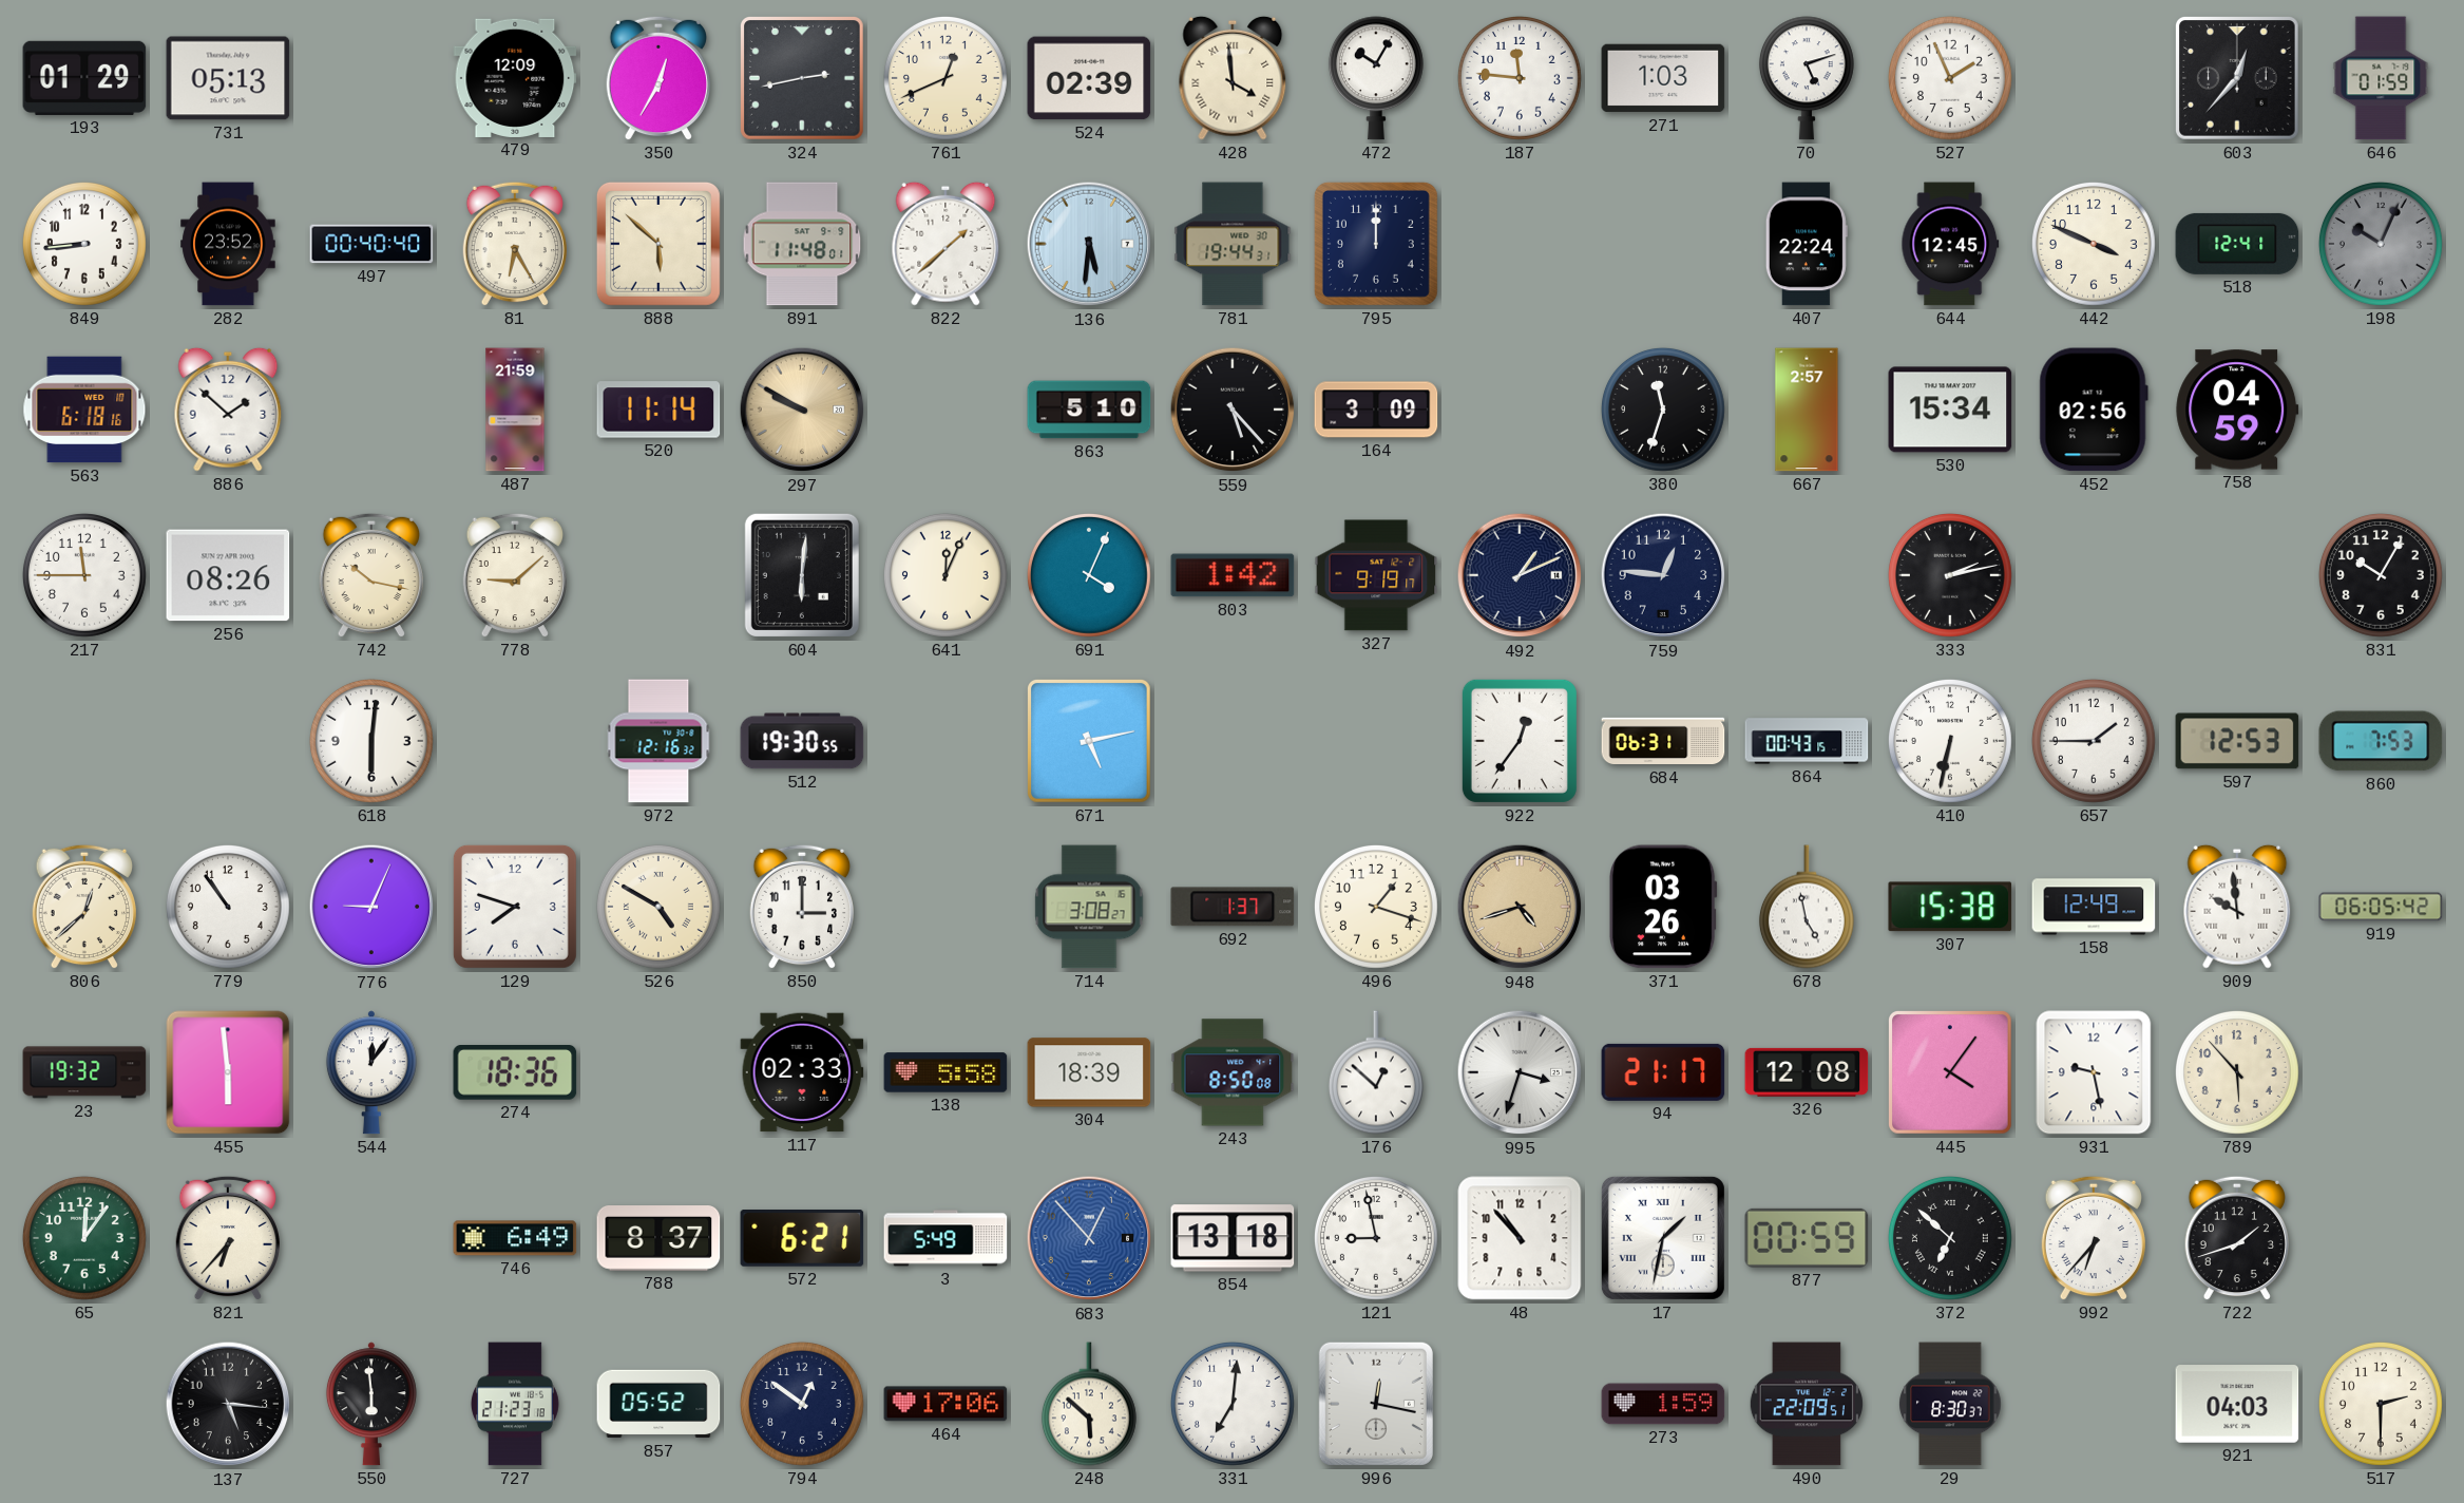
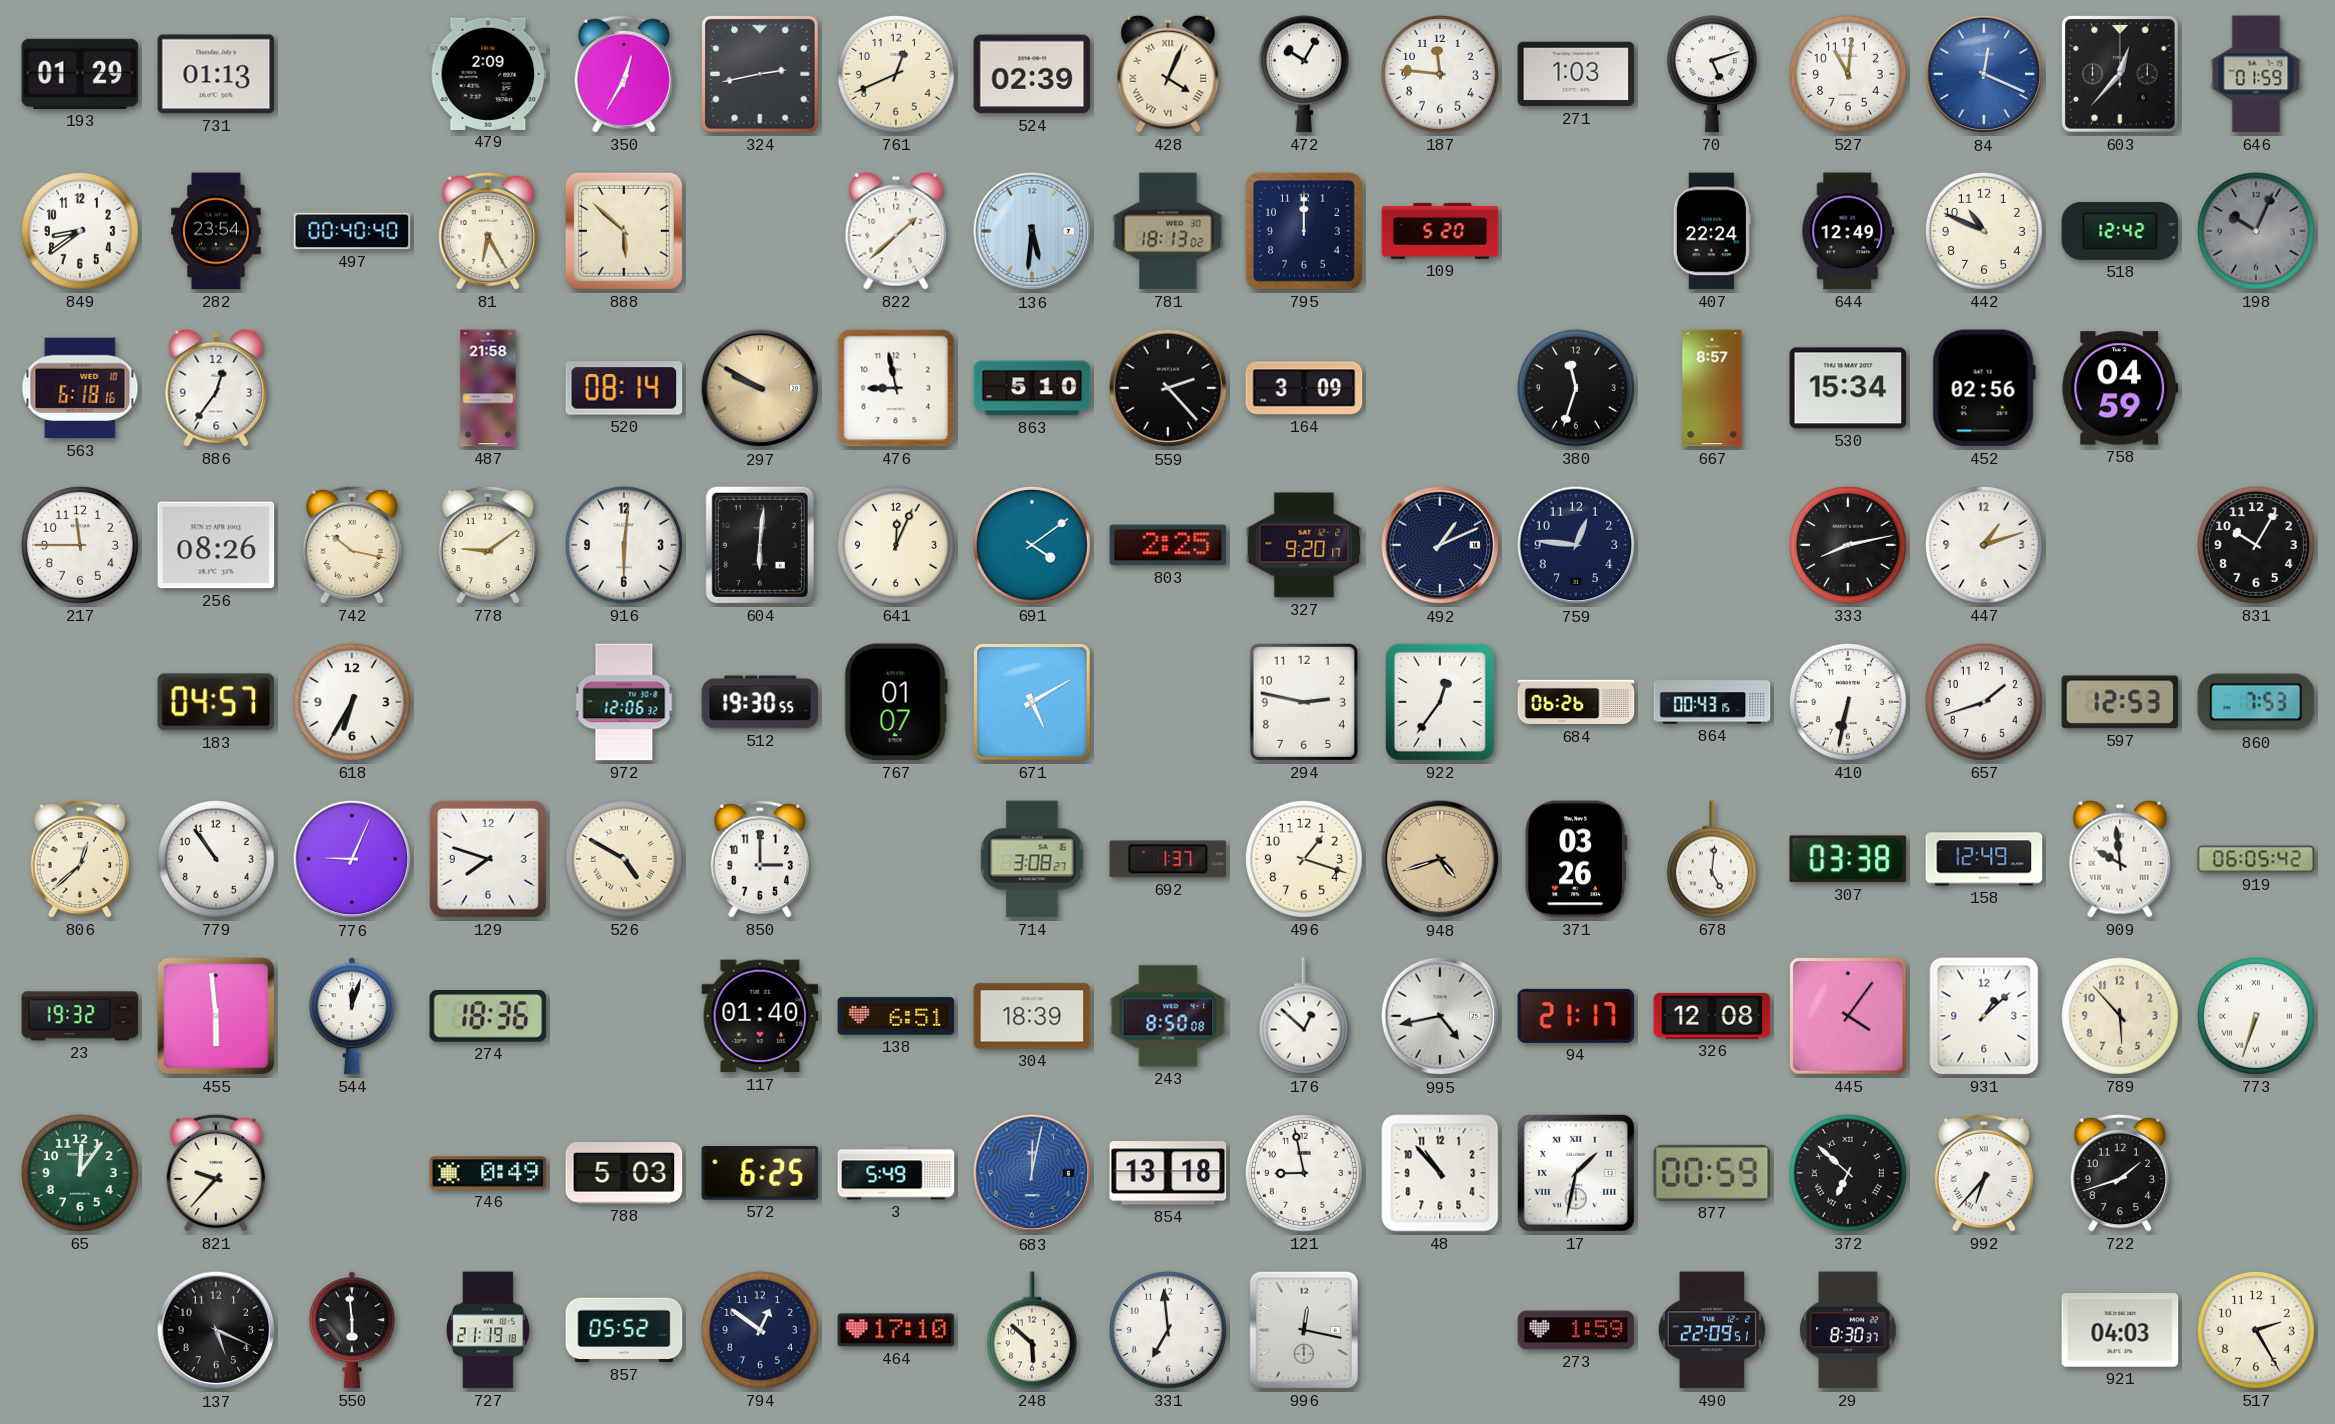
731: 05:13 -> 01:13 (216, 74)
479: 12:09 -> 2:09 (488, 74)
428: 3:59 -> 4:04 (1168, 74)
527: 1:56 -> 11:01 (1848, 74)
84: none -> 12:19 (1984, 74)
849: 8:44 -> 8:39 (80, 231)
282: 23:52 -> 23:54 (216, 231)
891: 11:48 -> none (802, 244)
781: 19:44 -> 18:13 (1168, 231)
109: none -> 5:20 (1440, 231)
644: 12:45 -> 12:49 (1848, 231)
442: 3:49 -> 10:49 (1984, 231)
518: 12:41 -> 12:42 (2120, 231)
886: 1:52 -> 12:36 (216, 388)
487: 21:59 -> 21:58 (488, 388)
520: 11:14 -> 08:14 (624, 388)
476: none -> 8:58 (896, 388)
559: 5:23 -> 2:23 (1168, 388)
667: 2:57 -> 8:57 (1712, 388)
778: 9:08 -> 9:09 (487, 545)
916: none -> 6:01 (624, 545)
691: 4:04 -> 4:09 (1032, 545)
803: 1:42 -> 2:25 (1168, 545)
327: 9:19 -> 9:20 (1304, 545)
333: 2:13 -> 8:13 (1848, 545)
447: none -> 1:12 (1984, 545)
183: none -> 04:57 (216, 702)
618: 6:01 -> 6:35 (352, 702)
972: 12:16 -> 12:06 (624, 702)
767: none -> 01:07 (896, 702)
671: 5:13 -> 5:10 (1033, 703)
294: none -> 2:47 (1304, 702)
684: 06:31 -> 06:26 (1576, 702)
657: 1:45 -> 1:42 (1984, 702)
678: 4:58 -> 5:01 (1712, 859)
307: 15:38 -> 03:38 (1848, 859)
544: 12:06 -> 12:03 (352, 1016)
117: 02:33 -> 01:40 (760, 1016)
138: 5:58 -> 6:51 (896, 1016)
995: 3:33 -> 4:43 (1440, 1016)
931: 9:28 -> 1:08 (1984, 1016)
773: none -> 6:33 (2256, 1016)
821: 6:37 -> 9:37 (215, 1173)
746: 6:49 -> 0:49 (488, 1173)
788: 8:37 -> 5:03 (624, 1174)
572: 6:21 -> 6:25 (760, 1174)
683: 12:53 -> 12:02 (1032, 1173)
137: 5:16 -> 5:19 (216, 1330)
727: 21:23 -> 21:19 (488, 1330)
464: 17:06 -> 17:10 (896, 1330)
331: 7:01 -> 6:59 (1168, 1330)
517: 2:30 -> 2:25 (2256, 1330)
